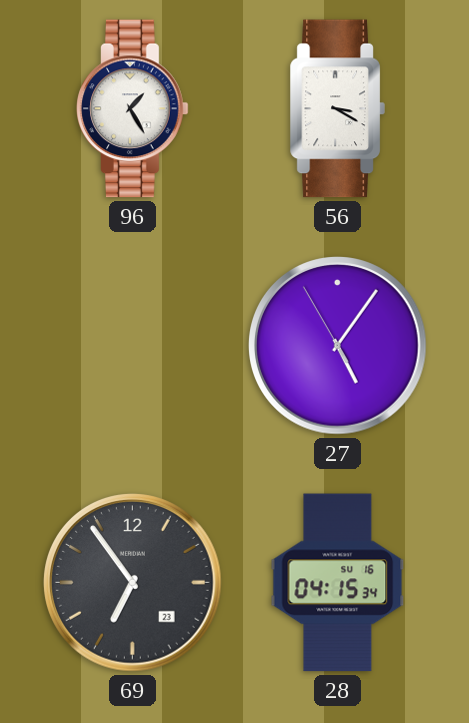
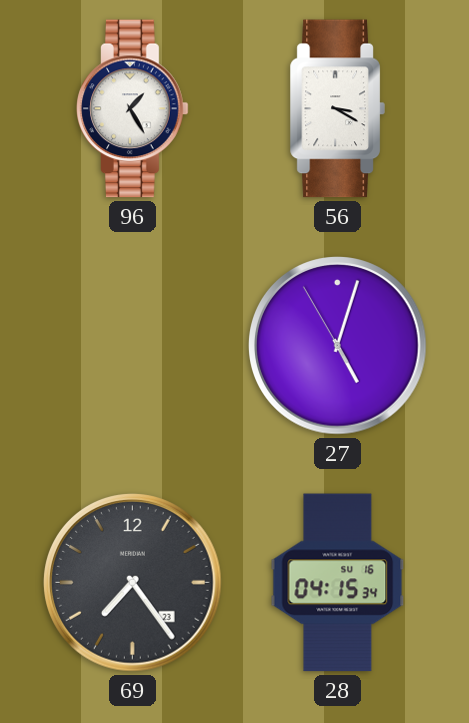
27: 5:05 -> 5:02 (338, 346)
69: 6:54 -> 7:24 (133, 583)
